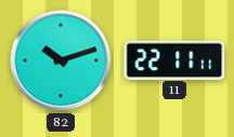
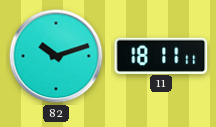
11: 22:11 -> 18:11 (161, 55)
